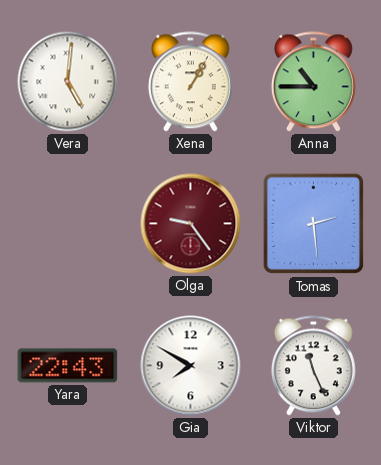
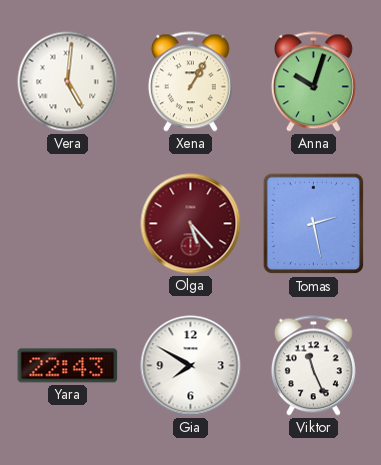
Anna: 10:45 -> 10:03 (313, 82)
Olga: 9:24 -> 5:23 (191, 224)
Tomas: 2:29 -> 2:28 (314, 224)
